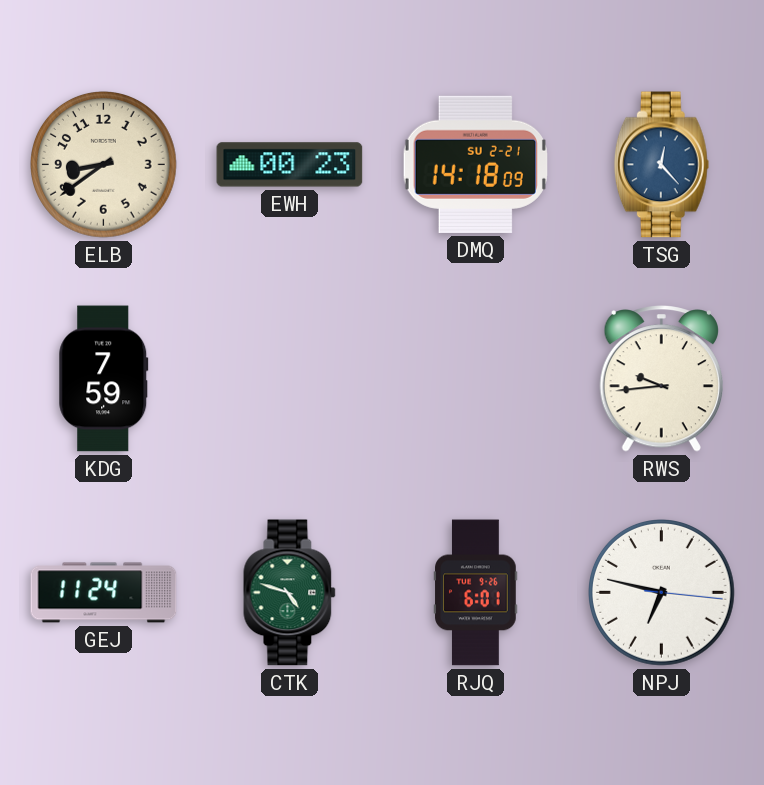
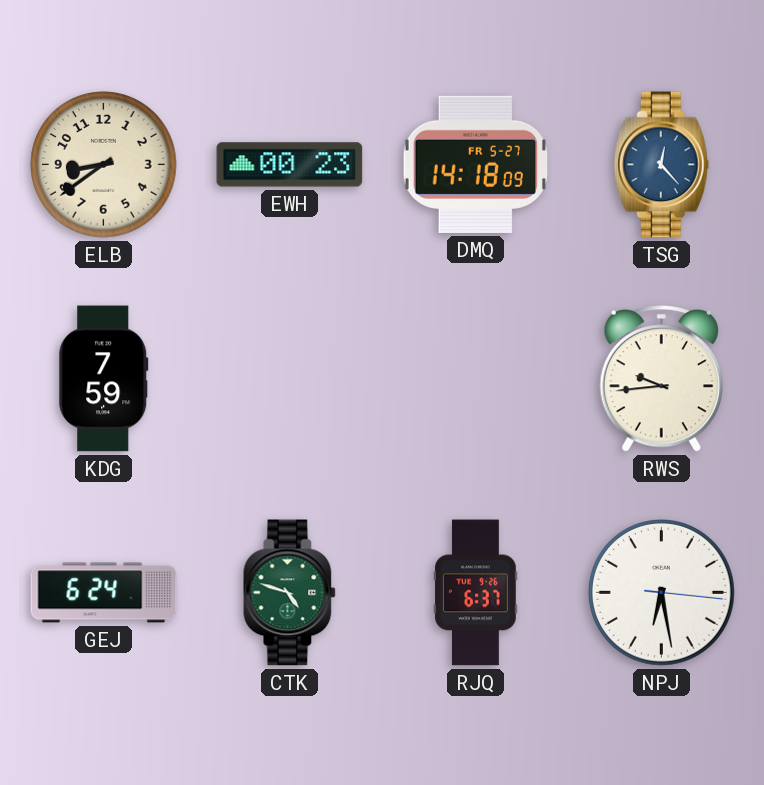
DMQ date: SU 2-21 -> FR 5-27 (475, 164)
GEJ: 11:24 -> 6:24 (104, 593)
RJQ: 6:01 -> 6:37 (476, 593)
NPJ: 6:47 -> 6:28 (662, 593)
